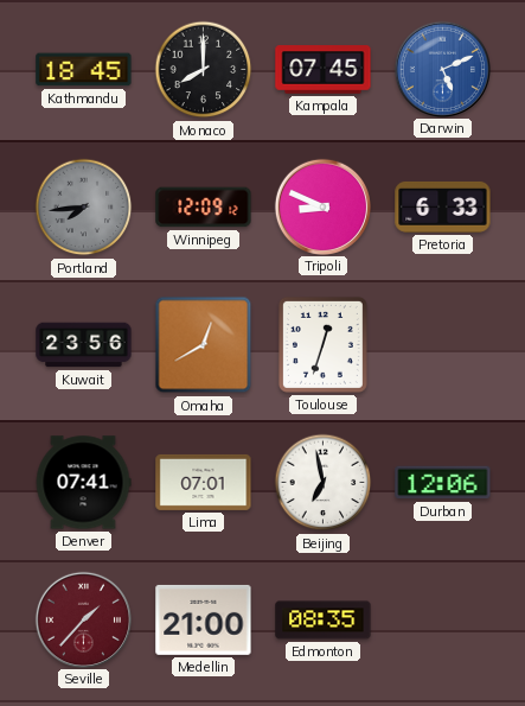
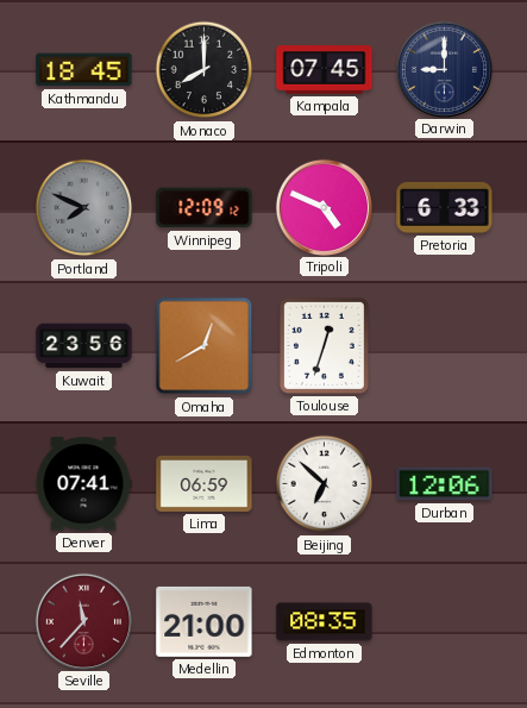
Darwin: 5:11 -> 9:00 (444, 69)
Darwin dial: blue -> navy (444, 69)
Portland: 7:44 -> 7:49 (84, 208)
Tripoli: 8:49 -> 4:49 (324, 207)
Lima: 07:01 -> 06:59 (205, 483)
Beijing: 6:58 -> 6:52 (325, 484)
Seville: 1:37 -> 11:37 (83, 621)
